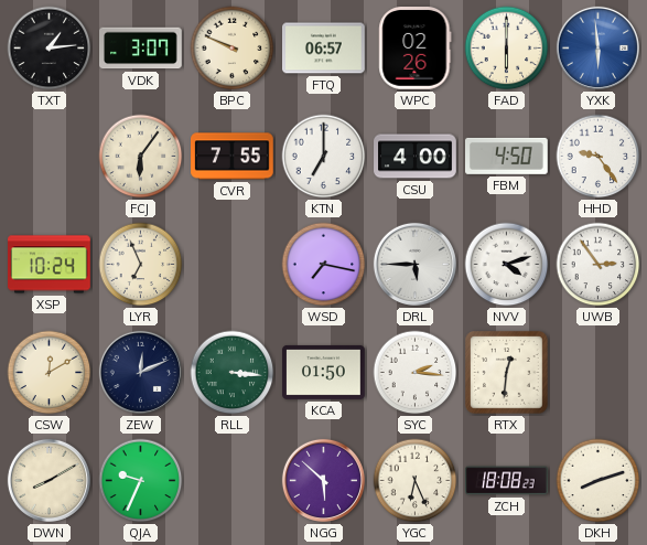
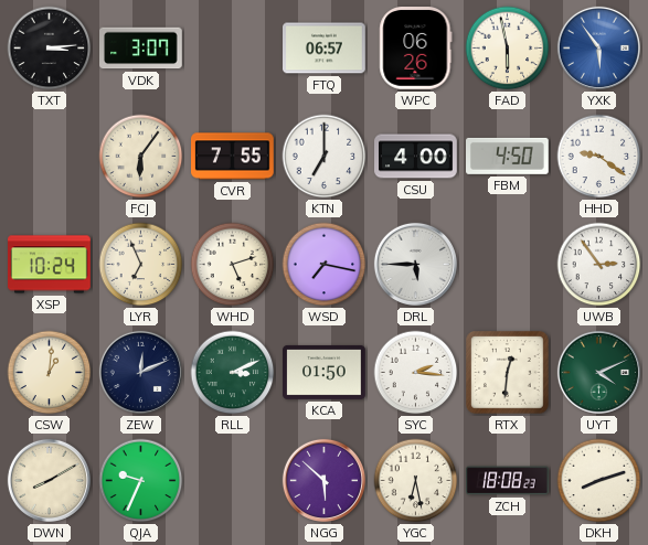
TXT: 1:14 -> 3:14 (50, 49)
BPC: 9:49 -> none (233, 49)
WPC: 02:26 -> 06:26 (416, 49)
FAD: 6:00 -> 5:58 (508, 49)
YXK: 5:59 -> 5:54 (598, 47)
HHD: 9:24 -> 9:21 (599, 157)
WHD: none -> 5:12 (233, 265)
NVV: 4:12 -> none (507, 265)
CSW: 12:10 -> 1:01 (50, 373)
RLL: 3:16 -> 3:11 (233, 373)
UYT: none -> 4:11 (598, 372)
YGC: 6:26 -> 6:28 (416, 481)
